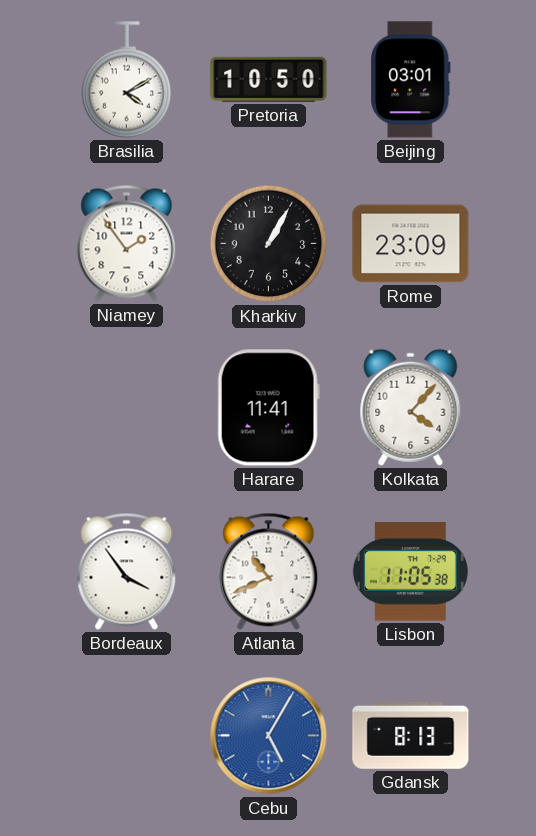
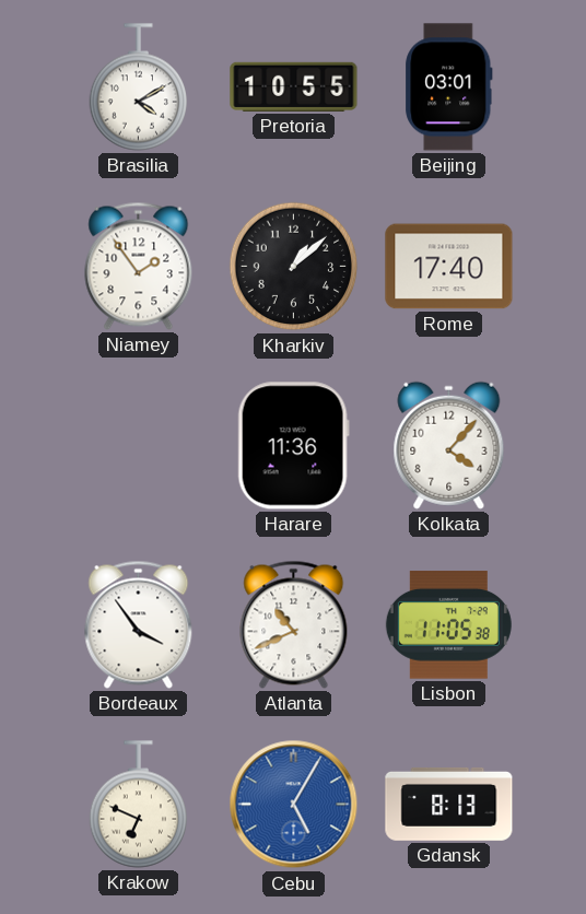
Pretoria: 10:50 -> 10:55 (294, 86)
Kharkiv: 1:05 -> 1:08 (294, 267)
Rome: 23:09 -> 17:40 (449, 267)
Harare: 11:41 -> 11:36 (293, 446)
Krakow: none -> 6:49 (139, 805)
